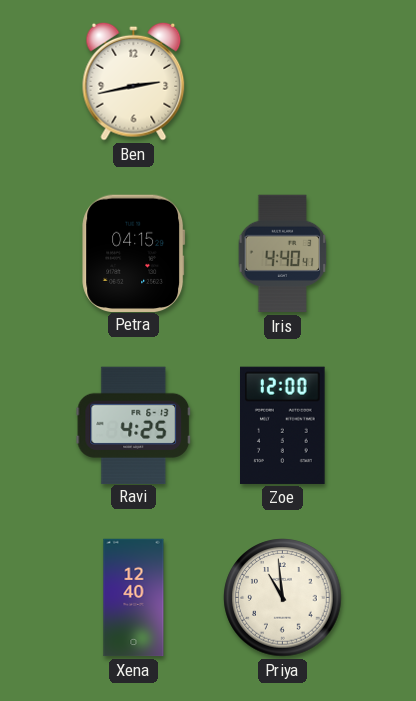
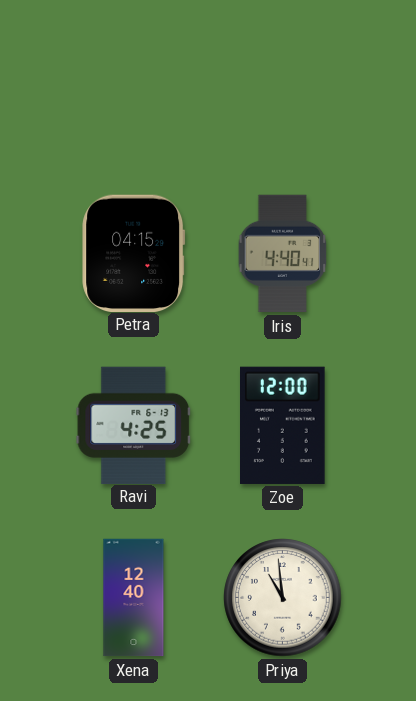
Ben: 2:43 -> none (134, 81)
